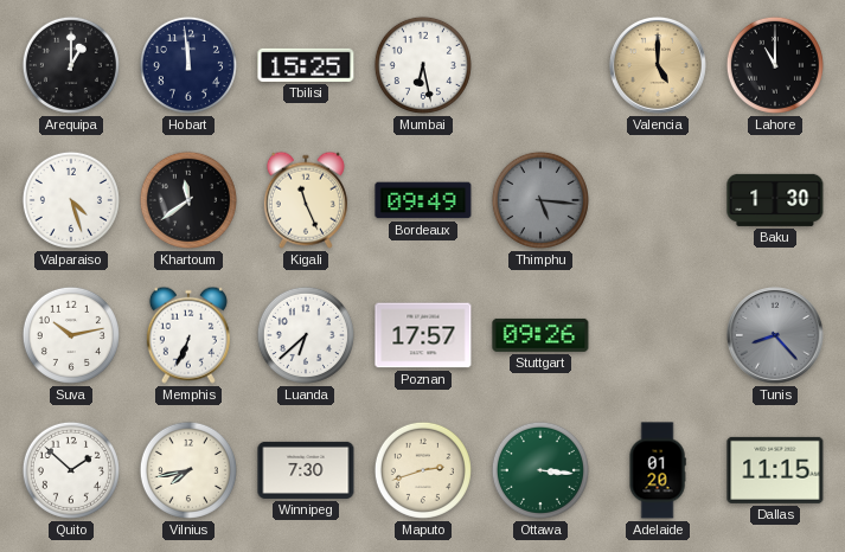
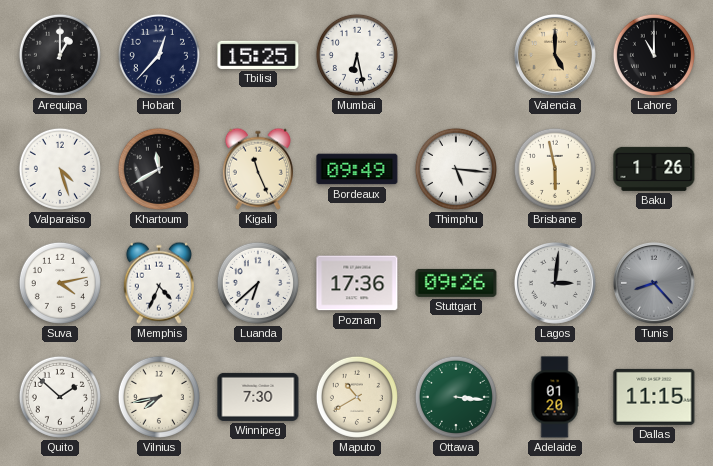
Hobart: 11:59 -> 12:37 (159, 55)
Khartoum: 11:39 -> 11:40 (159, 169)
Thimphu dial: grey -> white (456, 169)
Brisbane: none -> 5:58 (555, 169)
Baku: 1:30 -> 1:26 (654, 169)
Suva: 10:13 -> 4:13 (60, 283)
Memphis: 6:34 -> 4:34 (159, 283)
Poznan: 17:57 -> 17:36 (357, 283)
Lagos: none -> 3:01 (555, 283)
Maputo: 2:42 -> 10:40 (357, 397)
